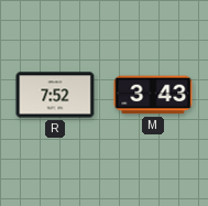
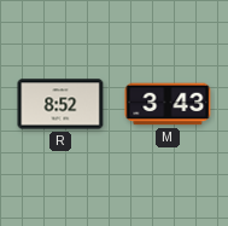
R: 7:52 -> 8:52 (60, 104)
